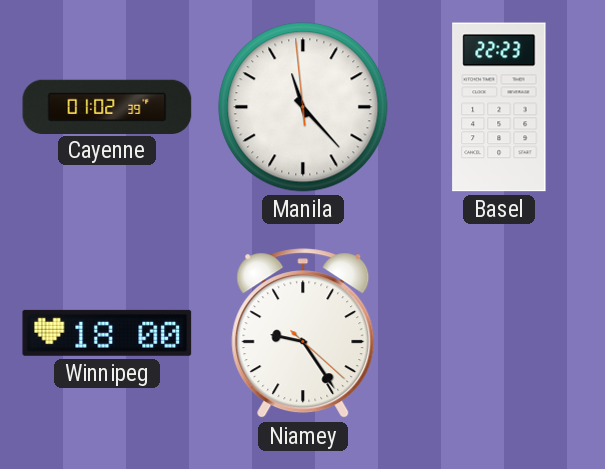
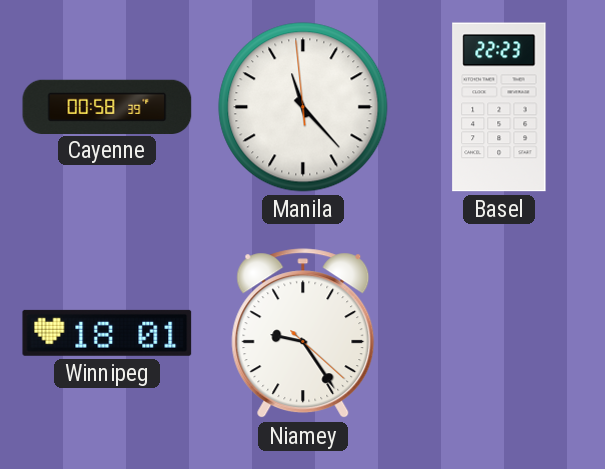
Cayenne: 01:02 -> 00:58 (107, 106)
Winnipeg: 18:00 -> 18:01 (107, 333)
